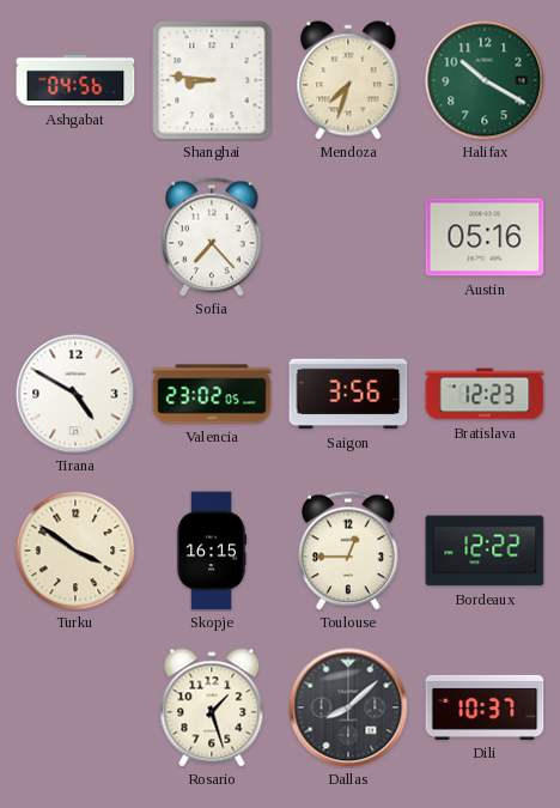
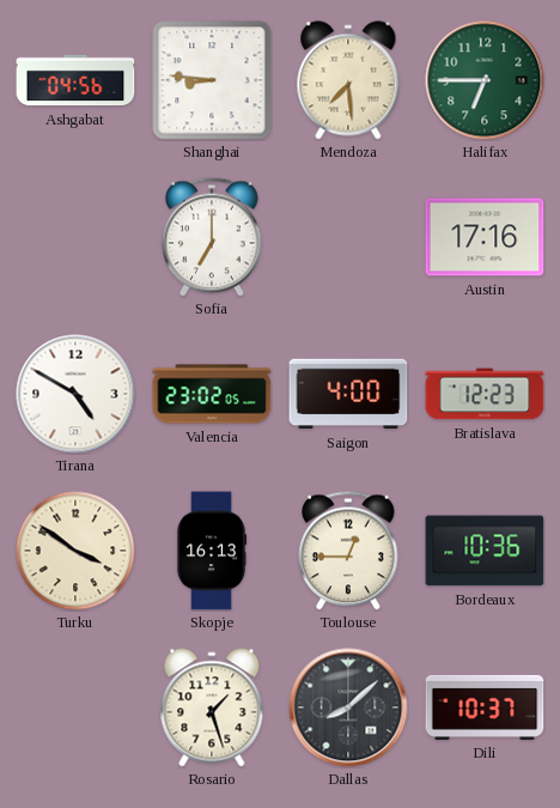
Mendoza: 7:33 -> 7:29 (348, 80)
Halifax: 10:20 -> 6:45 (485, 80)
Sofia: 7:23 -> 7:00 (212, 237)
Austin: 05:16 -> 17:16 (485, 237)
Saigon: 3:56 -> 4:00 (348, 394)
Skopje: 16:15 -> 16:13 (212, 551)
Bordeaux: 12:22 -> 10:36 (485, 551)
